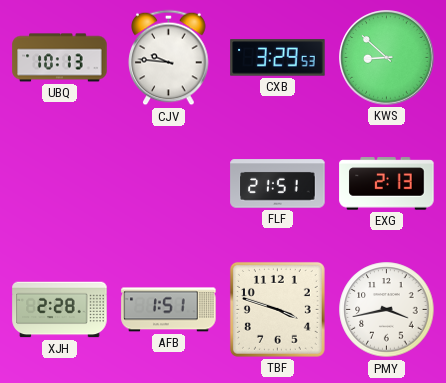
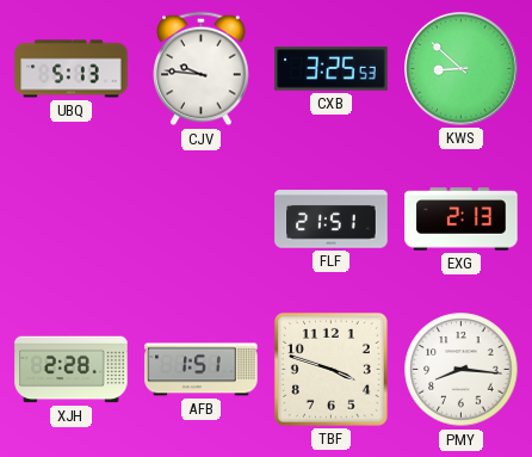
UBQ: 10:13 -> 5:13 (72, 69)
CXB: 3:29 -> 3:25 (332, 69)
PMY: 3:43 -> 8:16 (462, 370)
